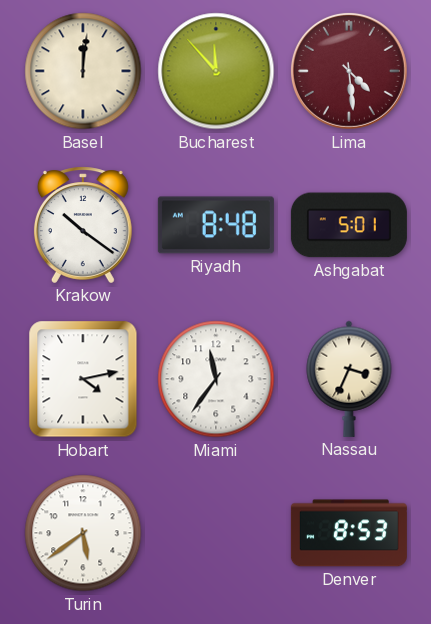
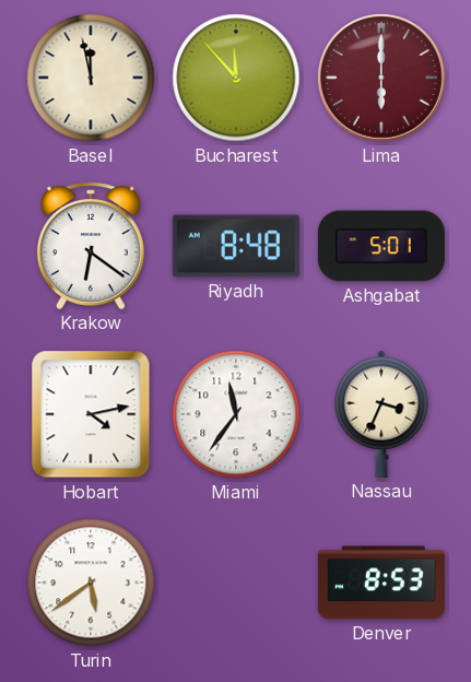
Basel: 12:01 -> 11:58 (91, 78)
Lima: 4:29 -> 6:00 (381, 78)
Krakow: 10:21 -> 6:21 (91, 246)
